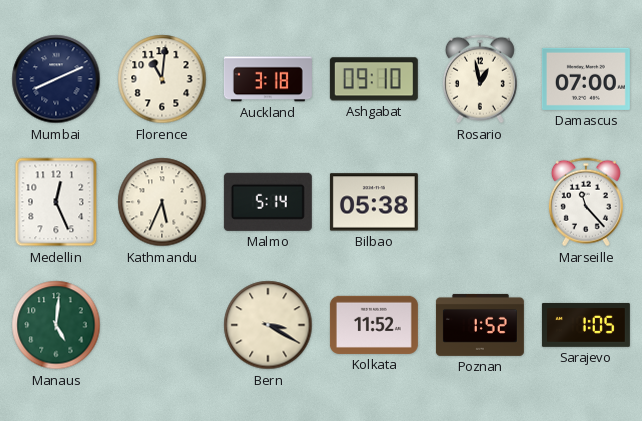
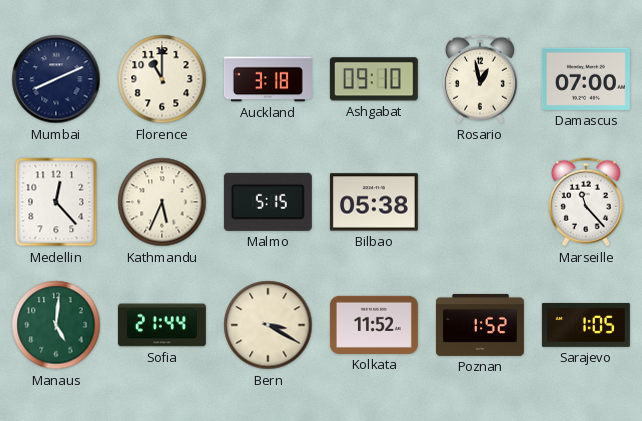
Florence: 11:01 -> 11:00 (162, 79)
Medellin: 12:26 -> 12:23 (56, 202)
Malmo: 5:14 -> 5:15 (268, 202)
Sofia: none -> 21:44 (162, 325)
